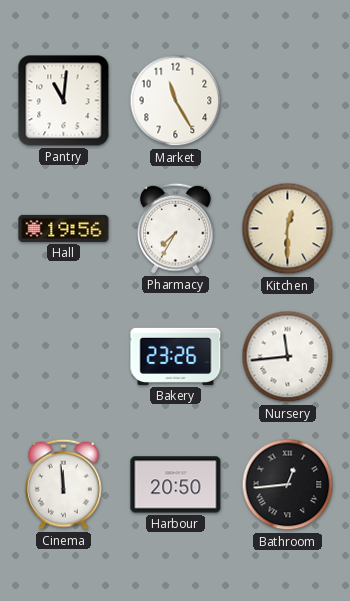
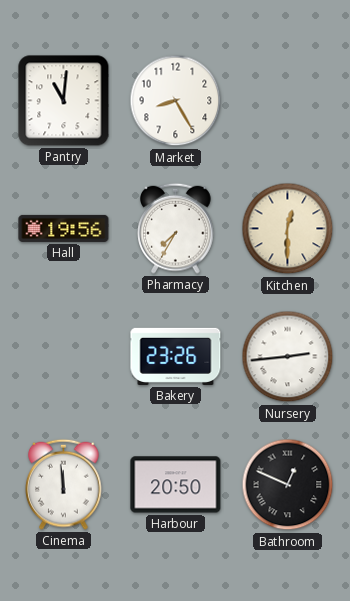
Market: 11:25 -> 8:25 (176, 101)
Nursery: 11:44 -> 2:44 (288, 357)
Bathroom: 12:44 -> 12:49 (288, 485)
